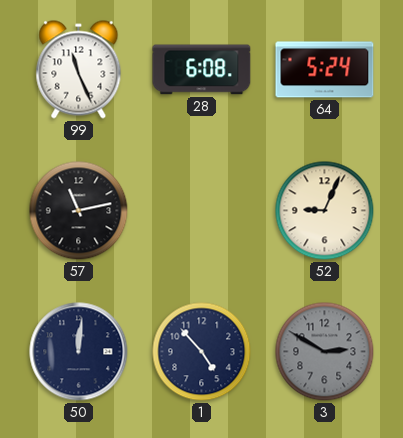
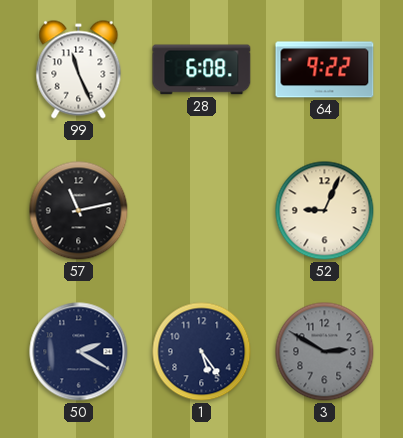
64: 5:24 -> 9:22 (325, 70)
50: 12:01 -> 2:20 (79, 352)
1: 4:53 -> 5:24 (202, 352)
